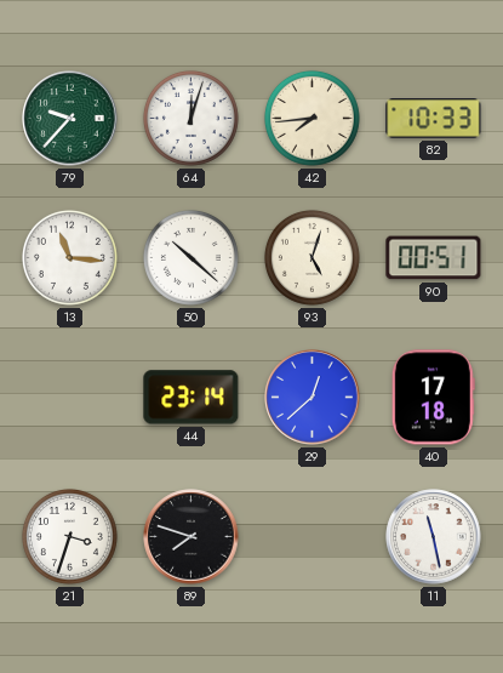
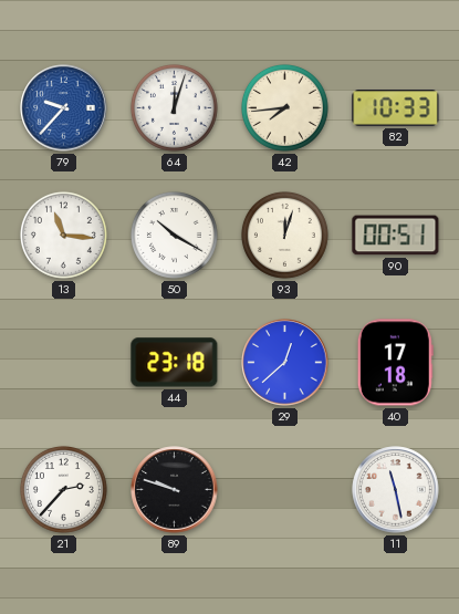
79 dial: green -> blue (64, 108)
50: 10:22 -> 10:20 (174, 235)
93: 5:03 -> 12:03 (284, 235)
44: 23:14 -> 23:18 (175, 363)
21: 3:33 -> 2:37 (63, 489)
89: 7:48 -> 9:48 (175, 490)
